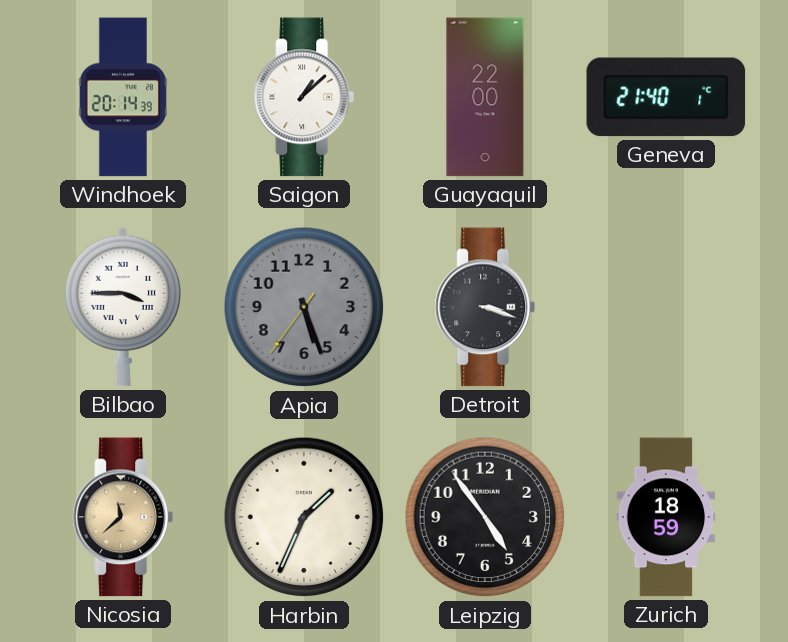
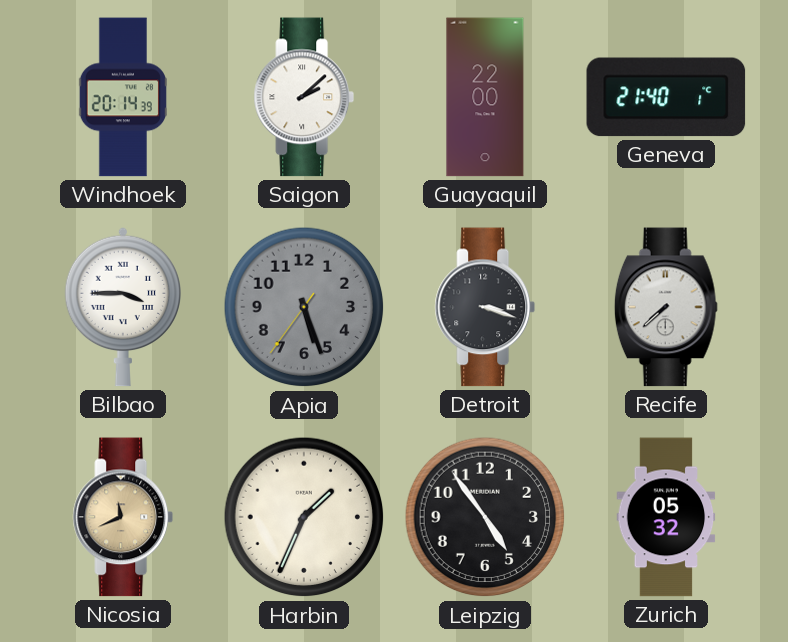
Saigon: 1:08 -> 2:08 (304, 97)
Recife: none -> 7:38 (666, 307)
Nicosia: 11:38 -> 11:41 (123, 517)
Zurich: 18:59 -> 05:32 (666, 517)
